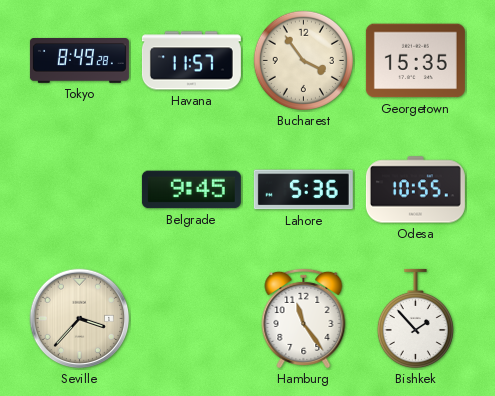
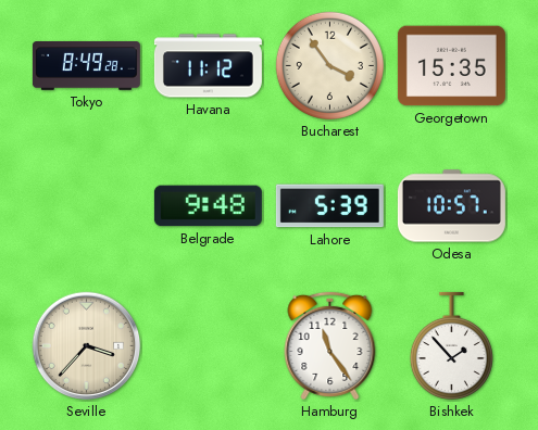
Havana: 11:57 -> 11:12 (208, 66)
Belgrade: 9:45 -> 9:48 (208, 206)
Lahore: 5:36 -> 5:39 (329, 206)
Odesa: 10:55 -> 10:57 (451, 206)
